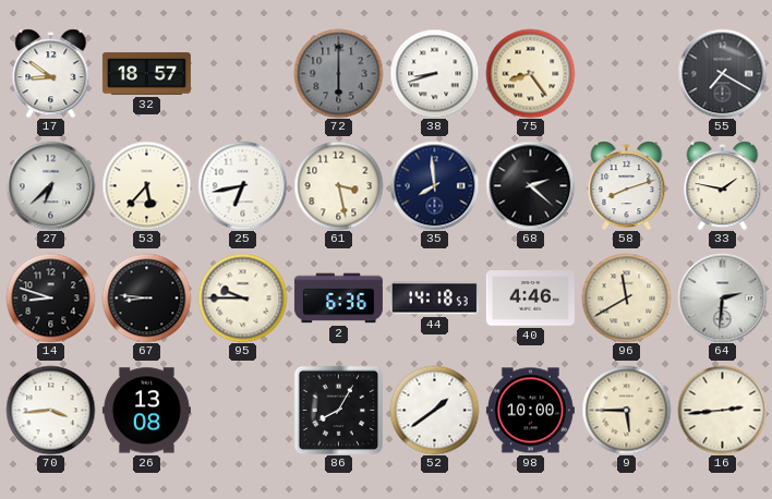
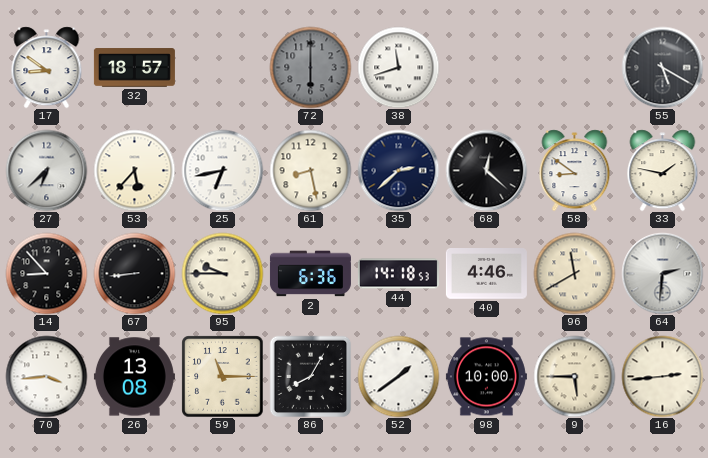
38: 8:42 -> 11:42 (398, 67)
75: 8:24 -> none (530, 73)
55: 7:20 -> 5:20 (662, 67)
61: 3:28 -> 8:28 (310, 170)
35: 7:59 -> 2:38 (398, 170)
68: 2:22 -> 12:22 (486, 170)
58: 8:12 -> 8:51 (575, 170)
14: 8:48 -> 8:53 (46, 273)
67: 8:46 -> 8:44 (134, 273)
59: none -> 11:15 (222, 376)
